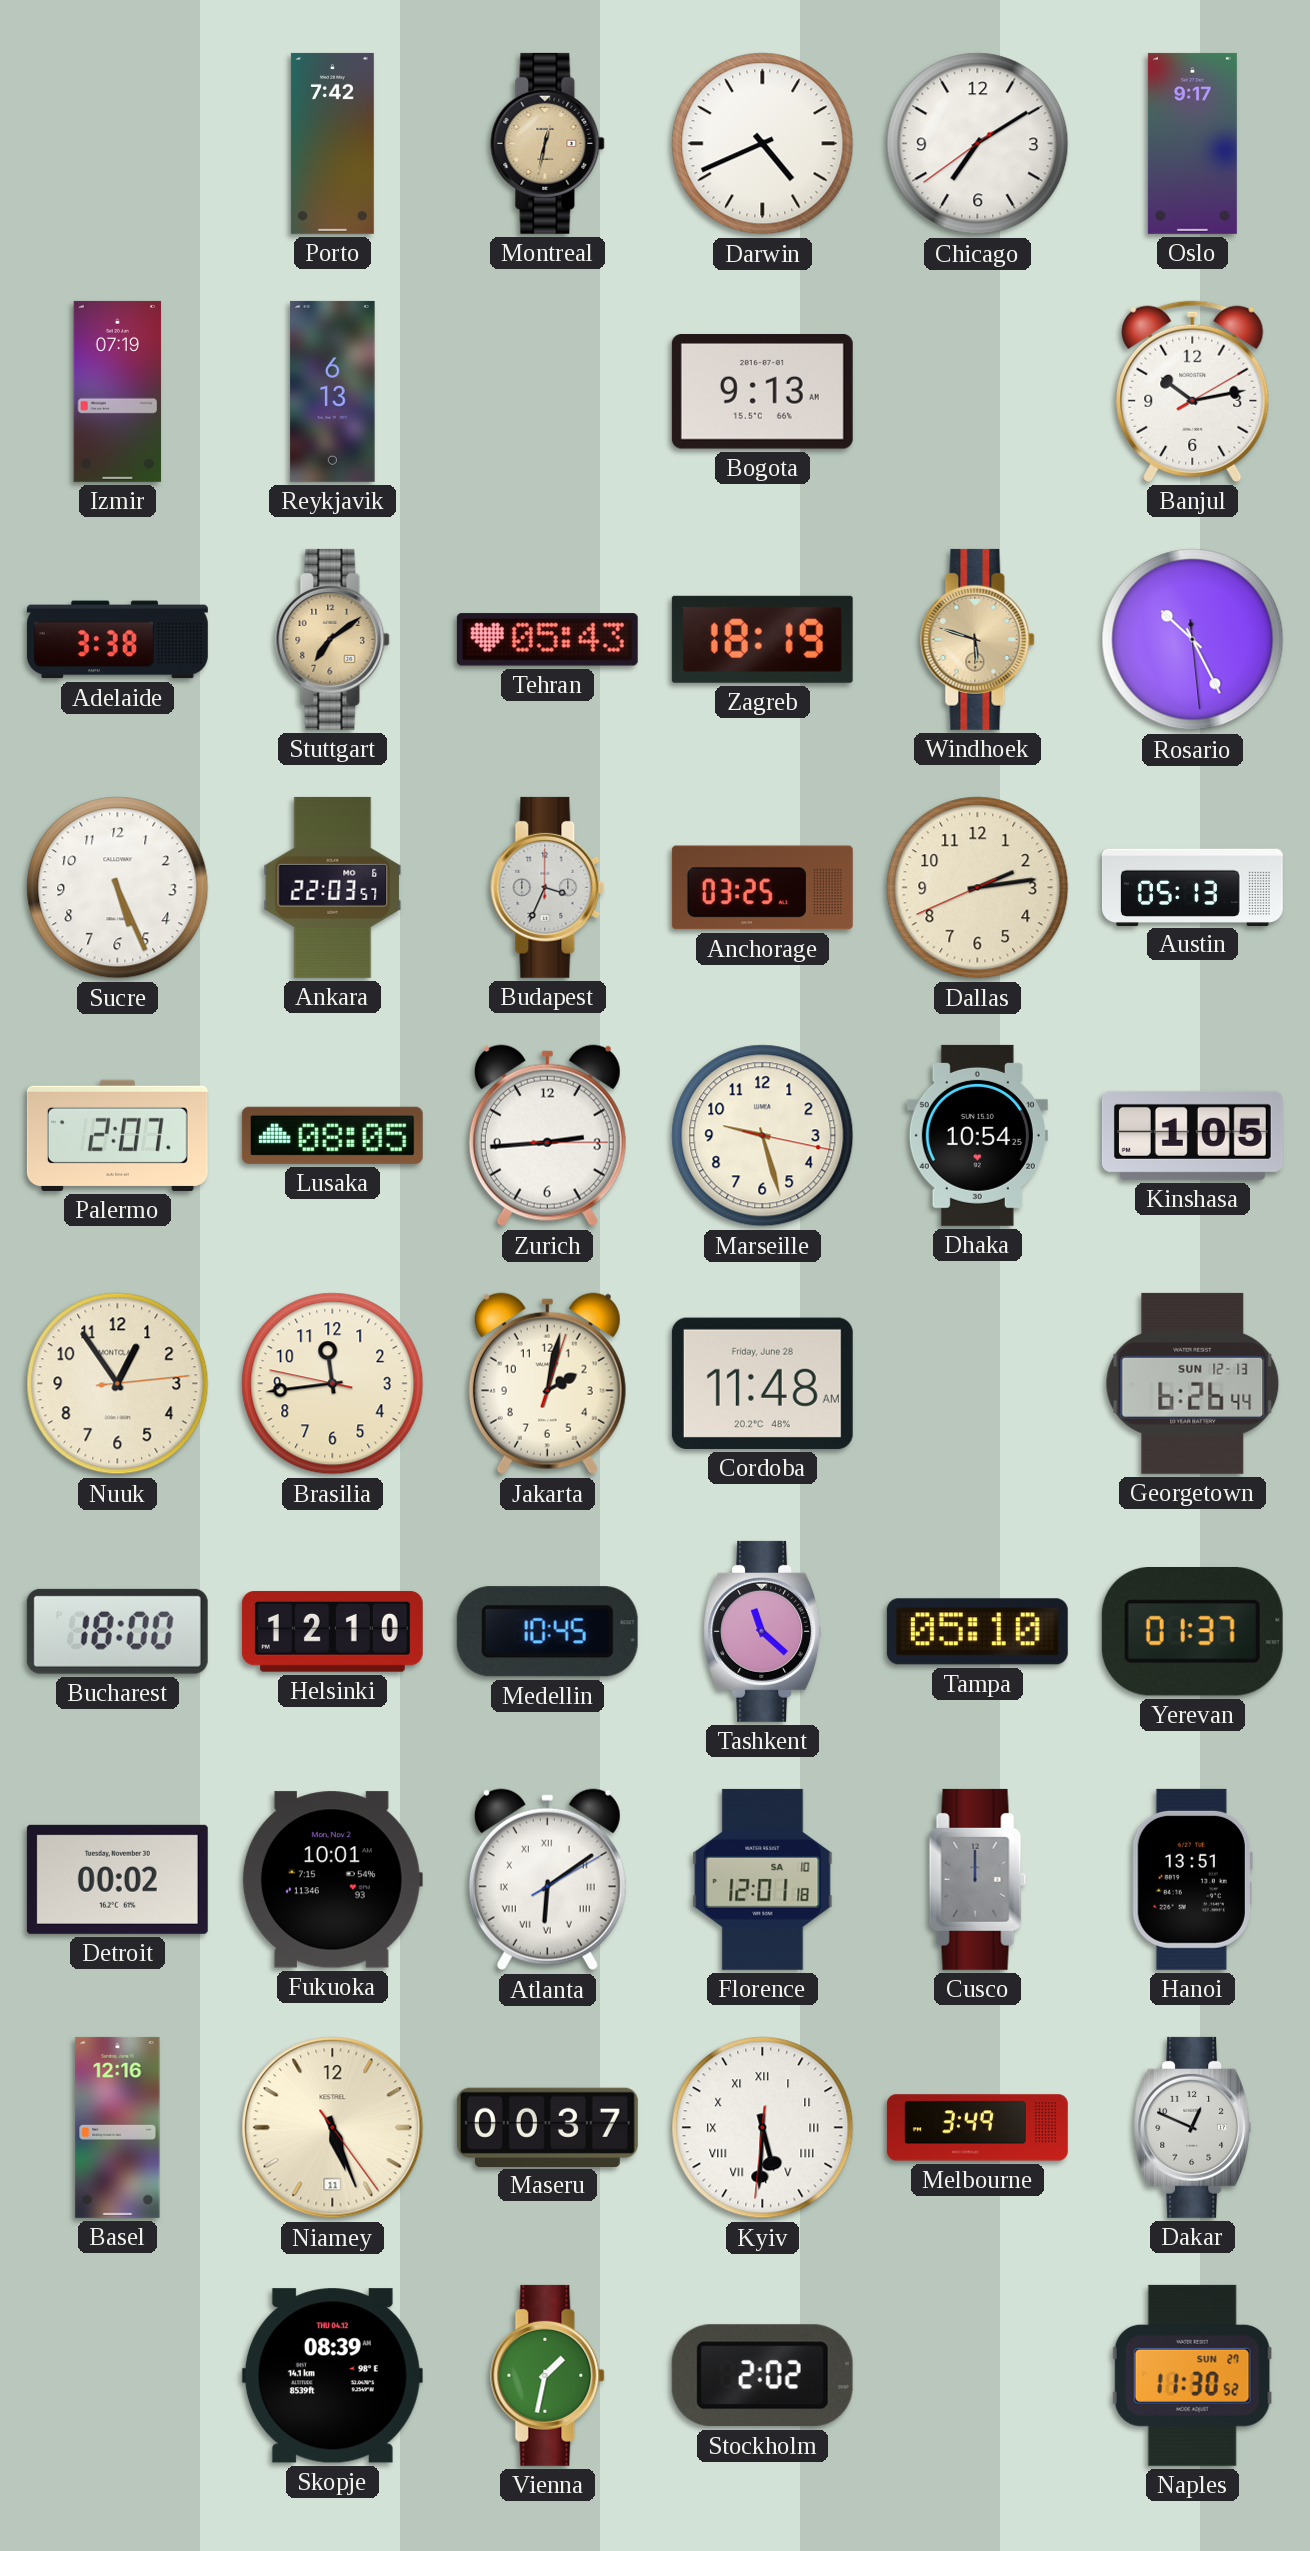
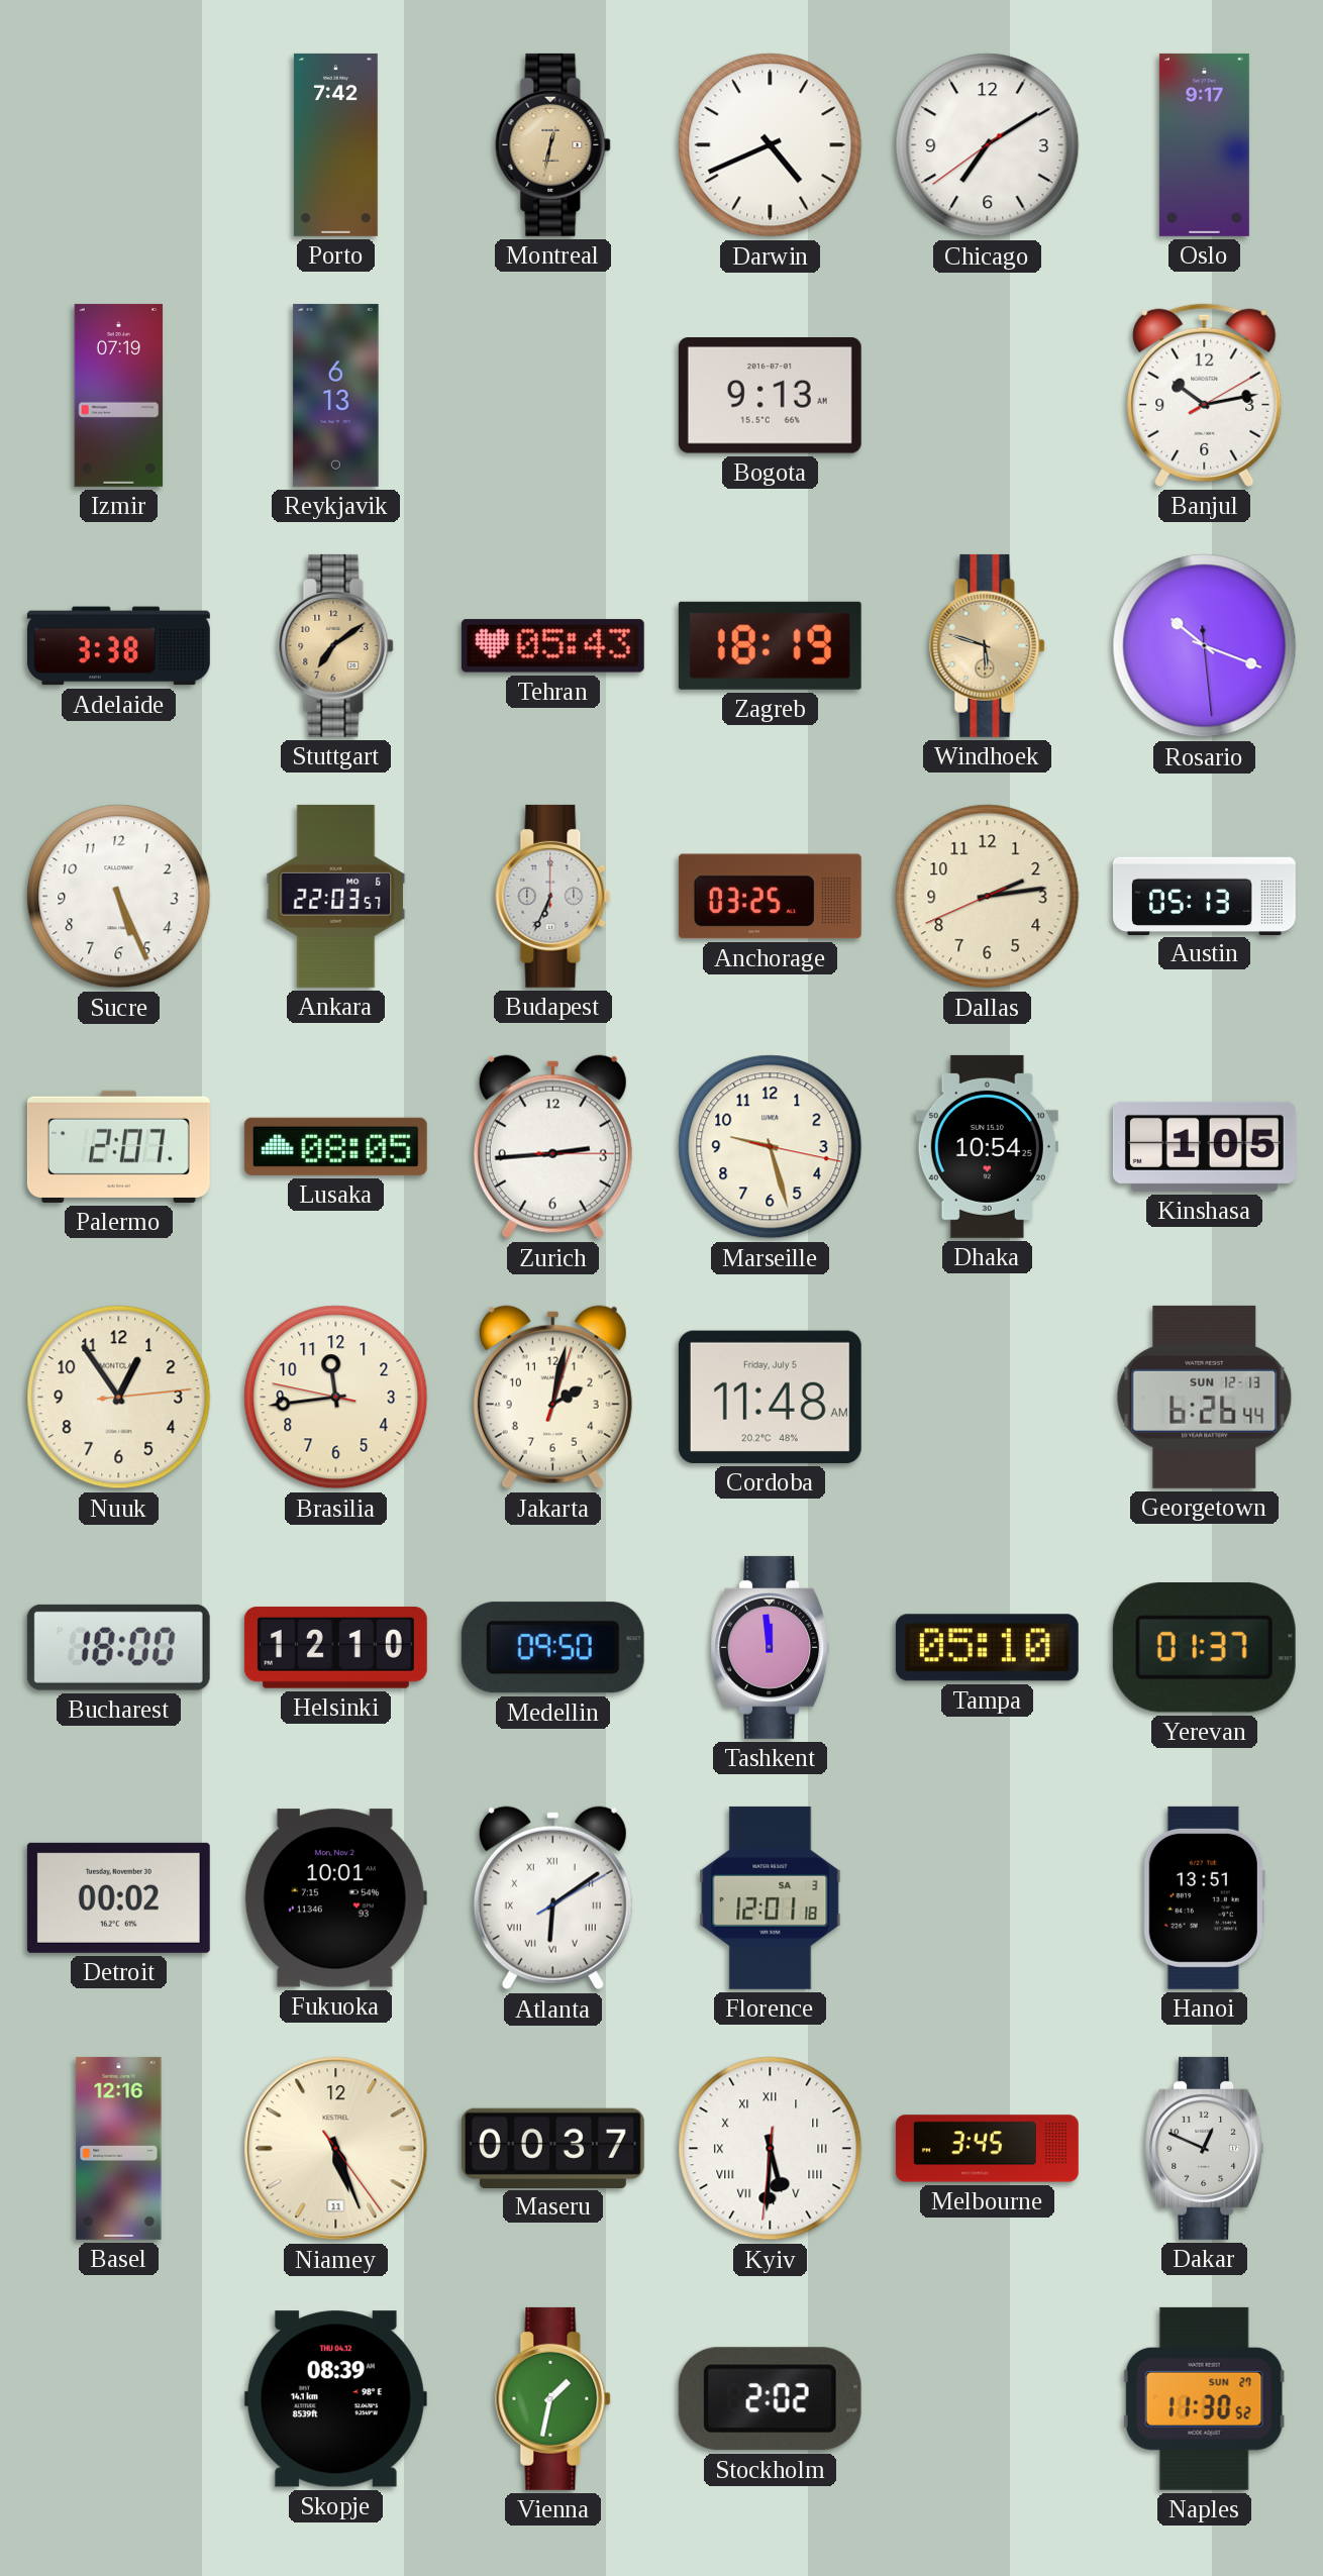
Rosario: 10:25 -> 10:18 (1205, 646)
Budapest: 3:34 -> 6:34 (553, 896)
Cordoba date: Friday, June 28 -> Friday, July 5 (770, 1397)
Medellin: 10:45 -> 09:50 (552, 1648)
Tashkent: 11:22 -> 11:59 (771, 1647)
Florence date: SA 10 -> SA 3 (771, 1897)
Cusco: 12:00 -> none (978, 1879)
Melbourne: 3:49 -> 3:45 (987, 2149)
